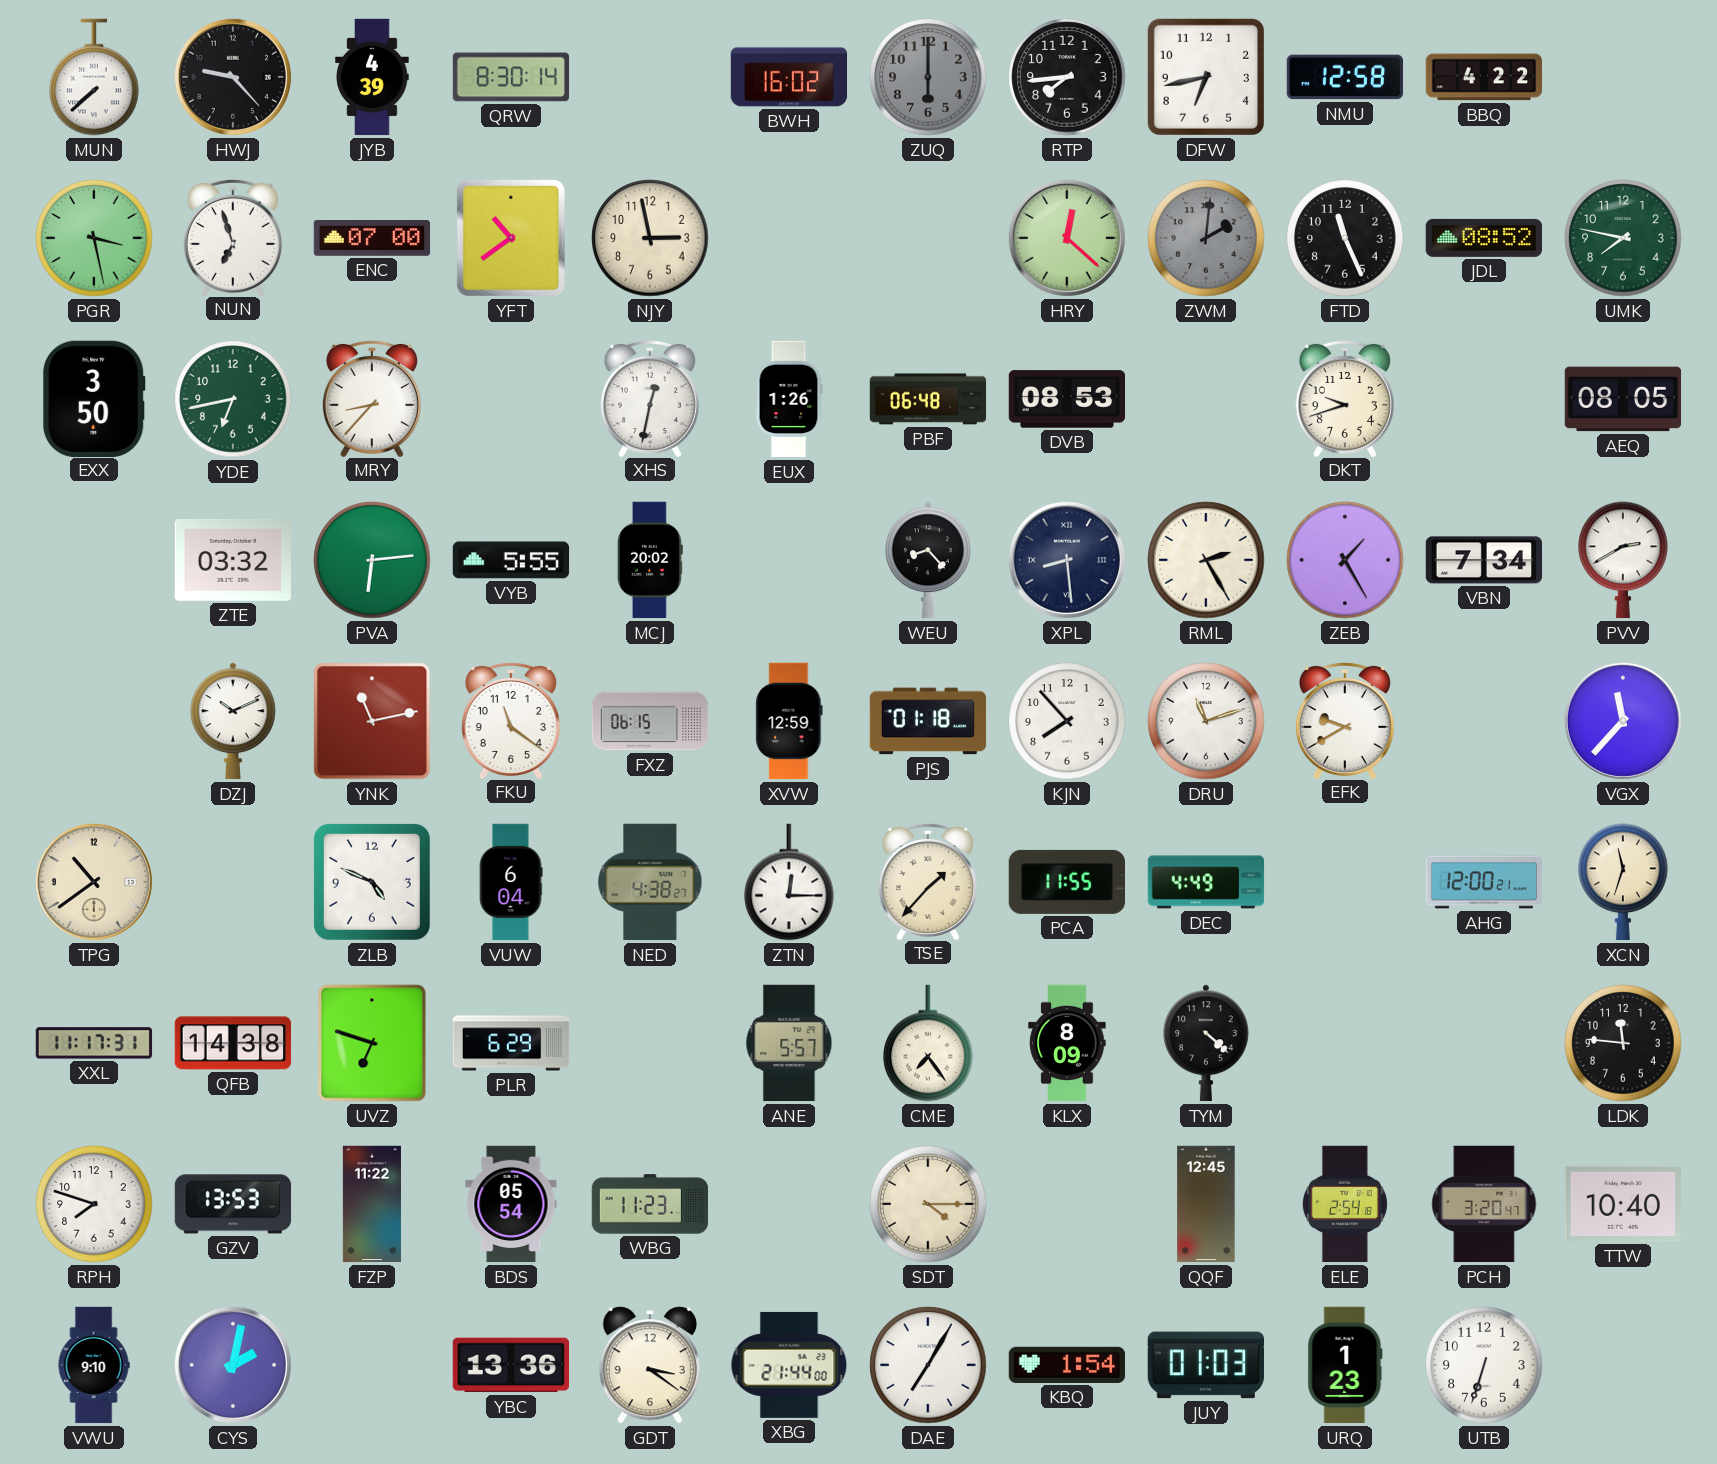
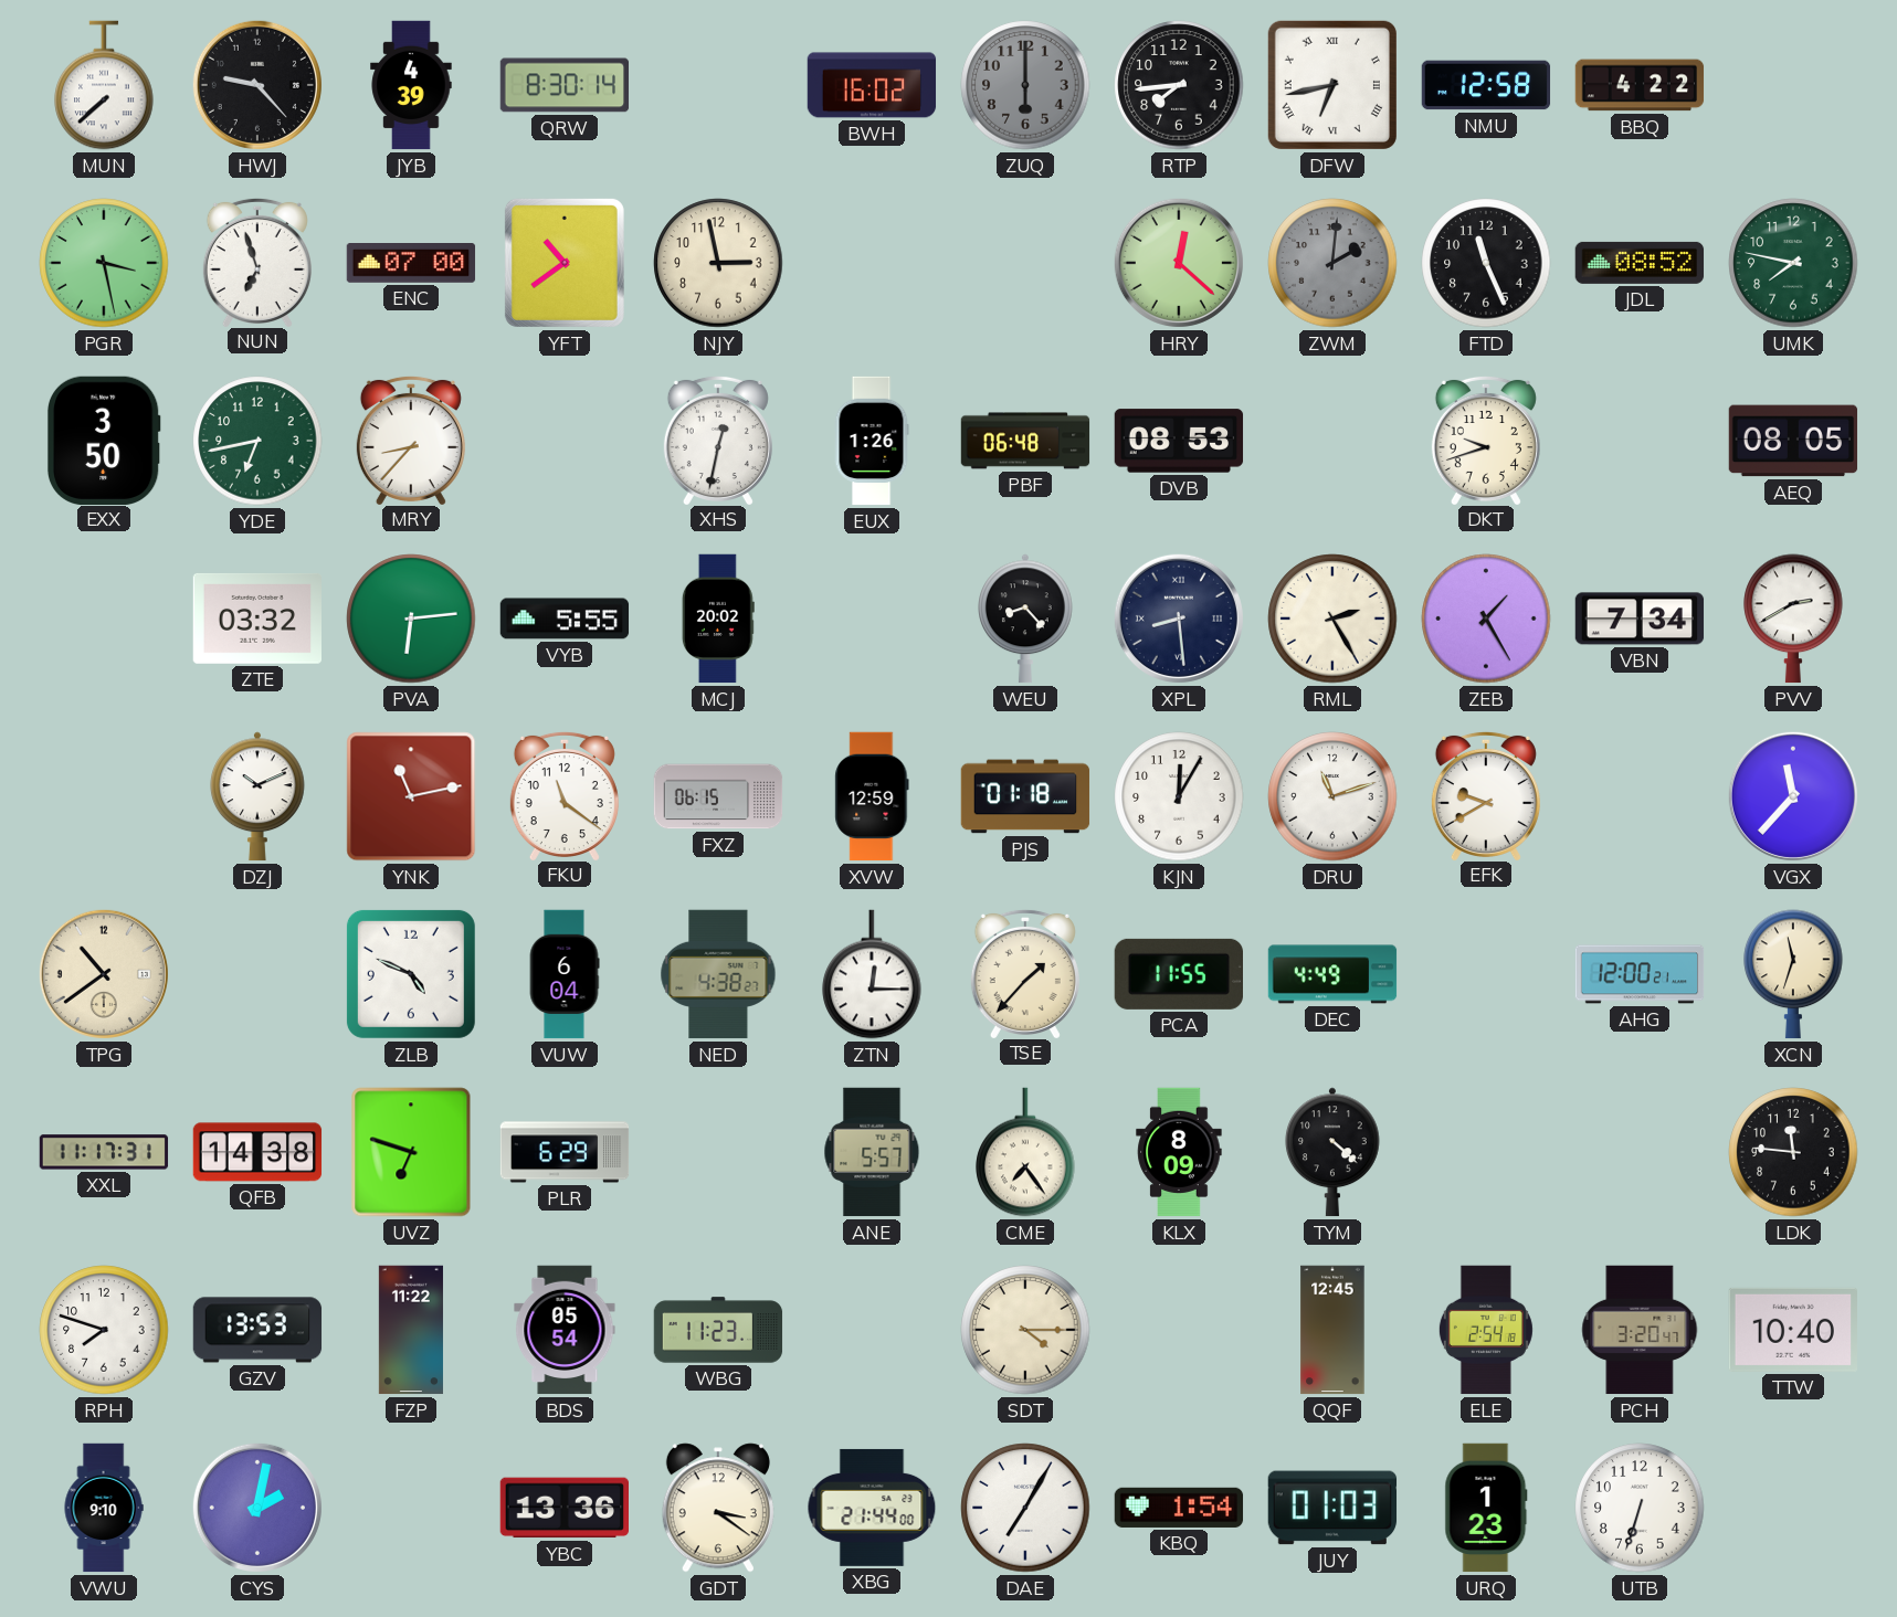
DFW numerals: Arabic -> Roman (1332, 85)
KJN: 7:53 -> 12:05 (1179, 796)
